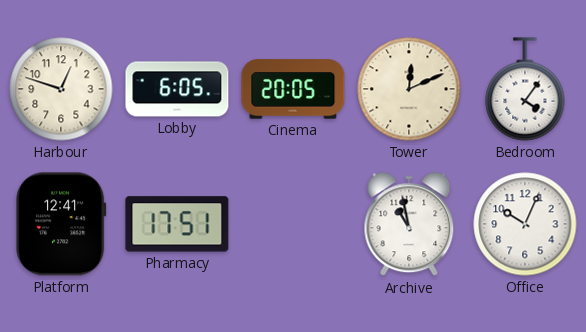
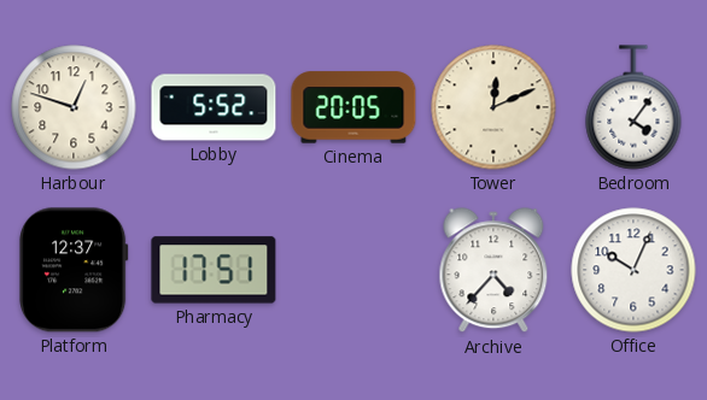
Lobby: 6:05 -> 5:52 (214, 107)
Platform: 12:41 -> 12:37 (74, 270)
Archive: 10:58 -> 4:37 (493, 271)
